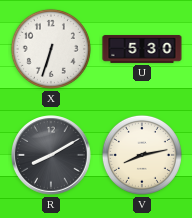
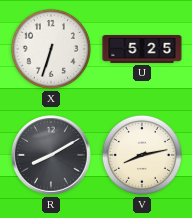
U: 5:30 -> 5:25 (142, 49)
